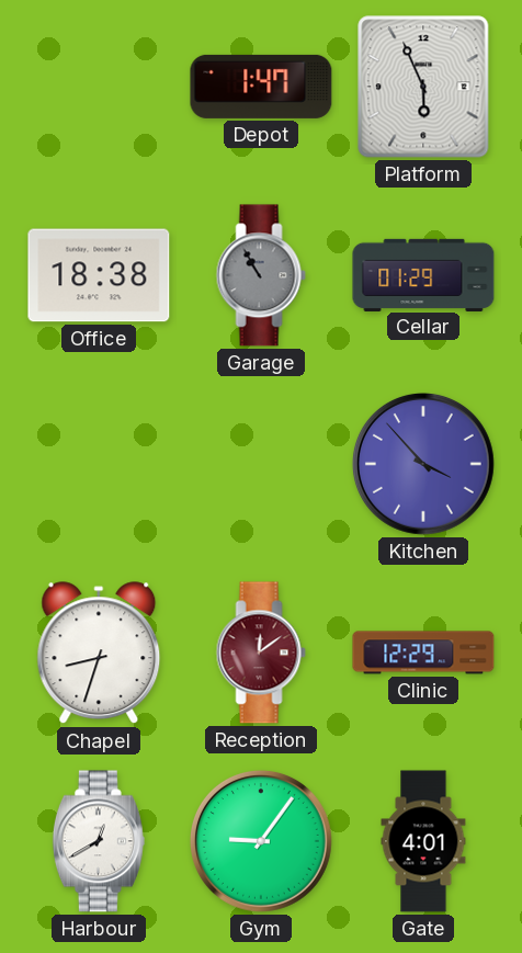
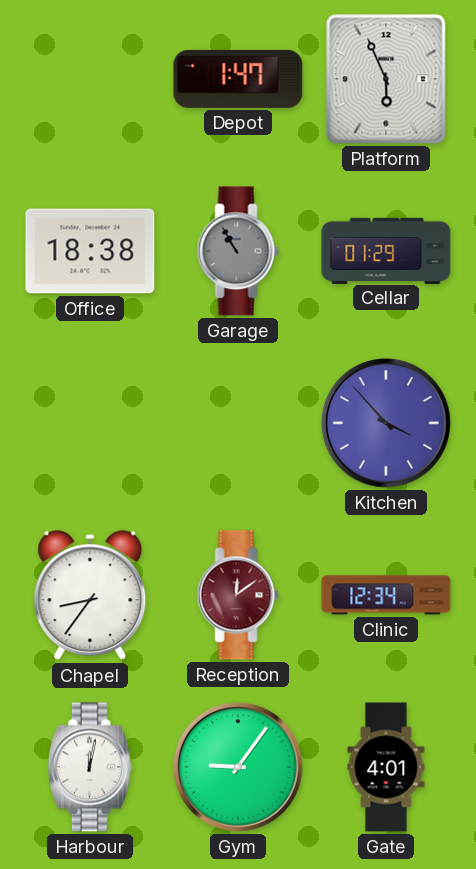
Chapel: 8:33 -> 8:36 (90, 596)
Clinic: 12:29 -> 12:34 (386, 595)
Harbour: 12:40 -> 12:02 (90, 767)
